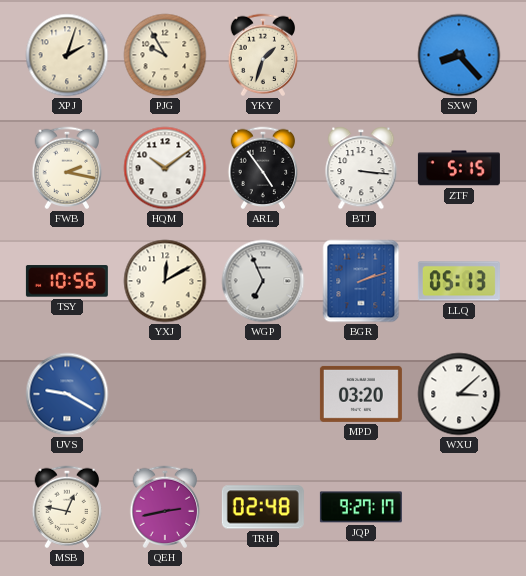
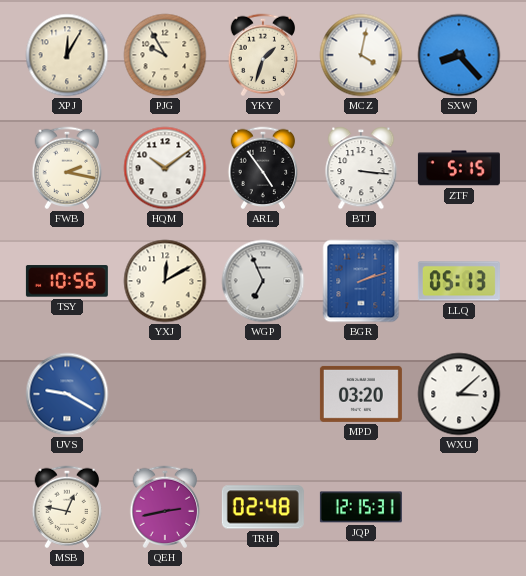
XPJ: 2:03 -> 12:05 (67, 55)
MCZ: none -> 4:02 (361, 55)
JQP: 9:27 -> 12:15 (361, 507)
